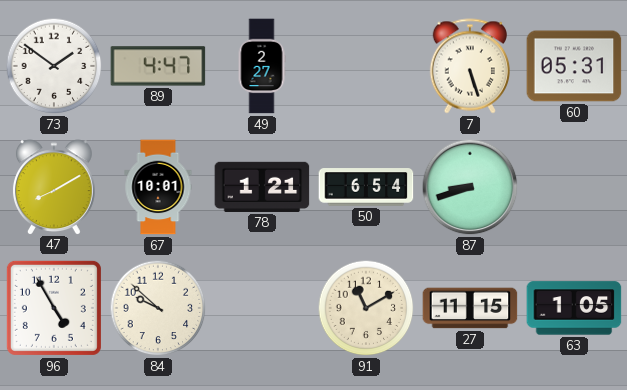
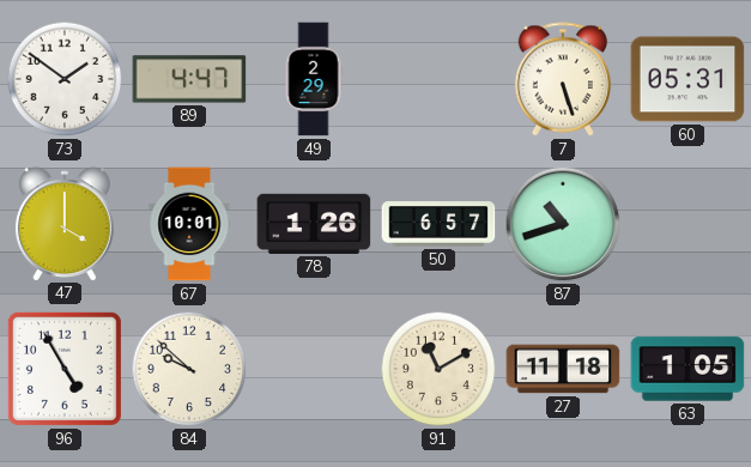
49: 2:27 -> 2:29 (314, 79)
47: 8:10 -> 4:00 (65, 224)
78: 1:21 -> 1:26 (314, 224)
50: 6:54 -> 6:57 (438, 224)
87: 8:42 -> 10:42 (563, 224)
27: 11:15 -> 11:18 (563, 369)
